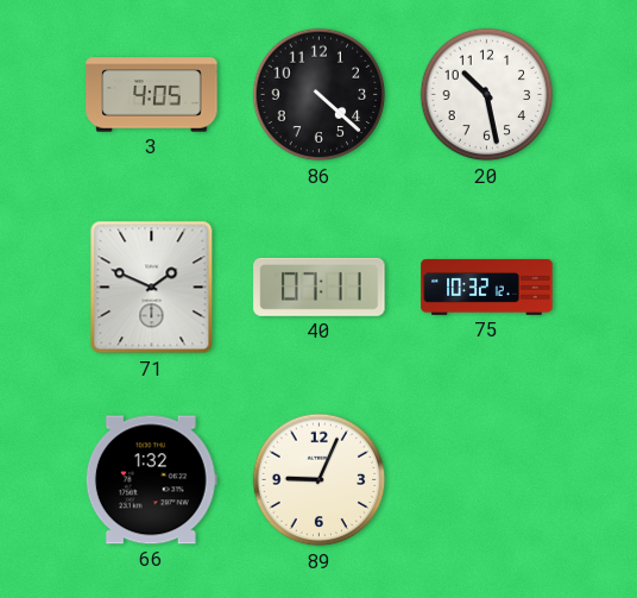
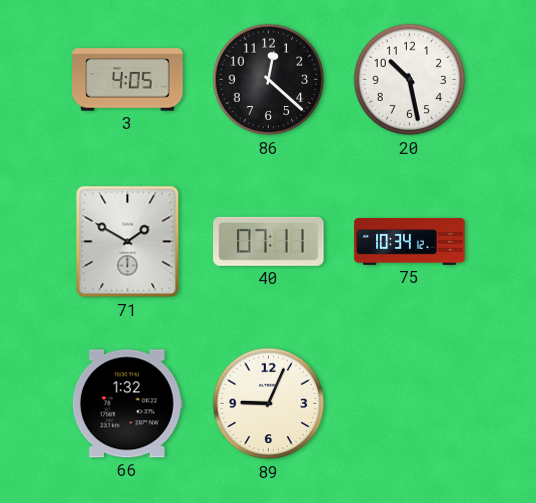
86: 4:22 -> 12:22 (269, 80)
71: 1:49 -> 1:50 (128, 242)
75: 10:32 -> 10:34 (410, 241)
